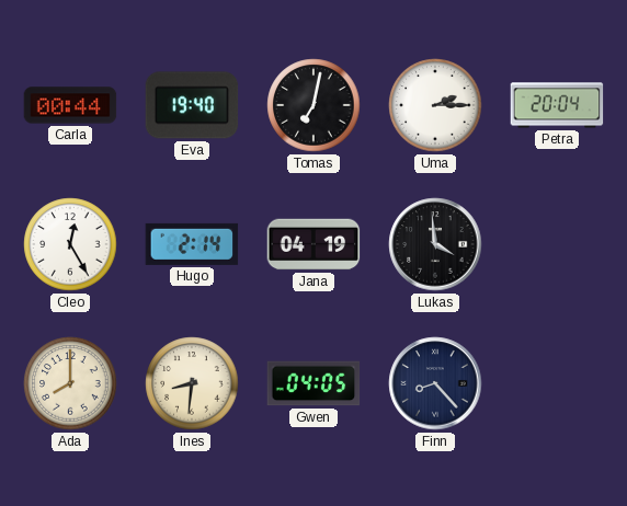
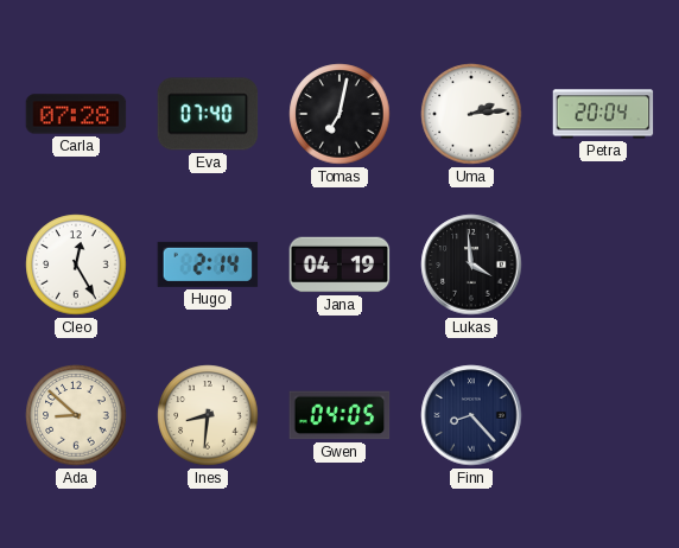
Carla: 00:44 -> 07:28 (76, 114)
Eva: 19:40 -> 07:40 (208, 114)
Uma: 2:15 -> 2:14 (471, 114)
Ada: 8:00 -> 8:52 (76, 415)
